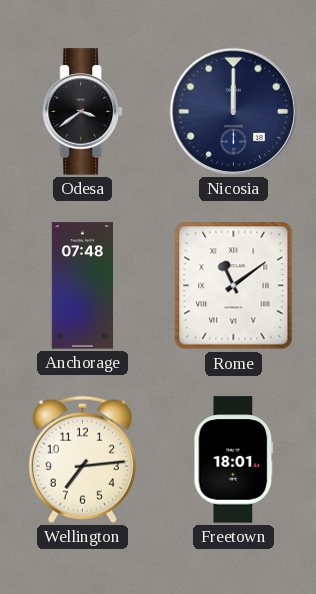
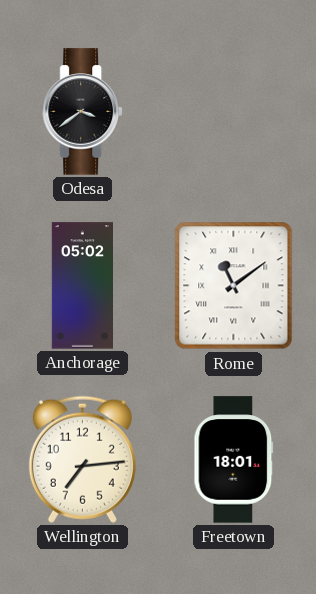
Nicosia: 12:00 -> none (233, 111)
Anchorage: 07:48 -> 05:02 (82, 286)
